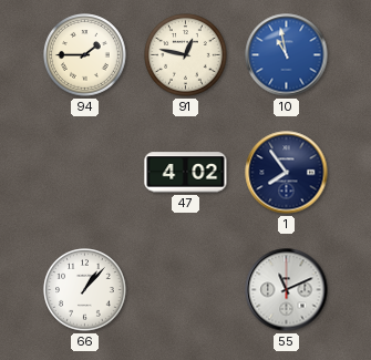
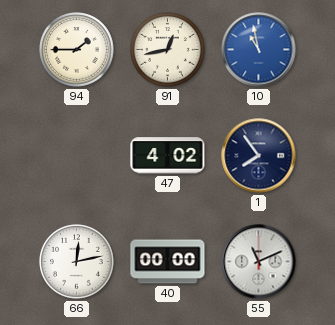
91: 12:47 -> 12:43 (168, 50)
66: 1:07 -> 12:13 (77, 262)
40: none -> 00:00 (168, 262)
